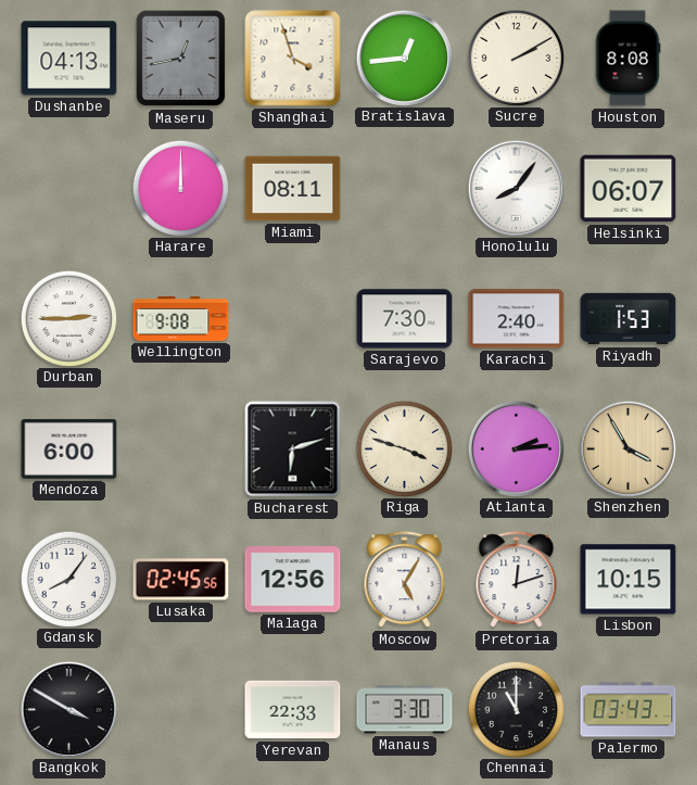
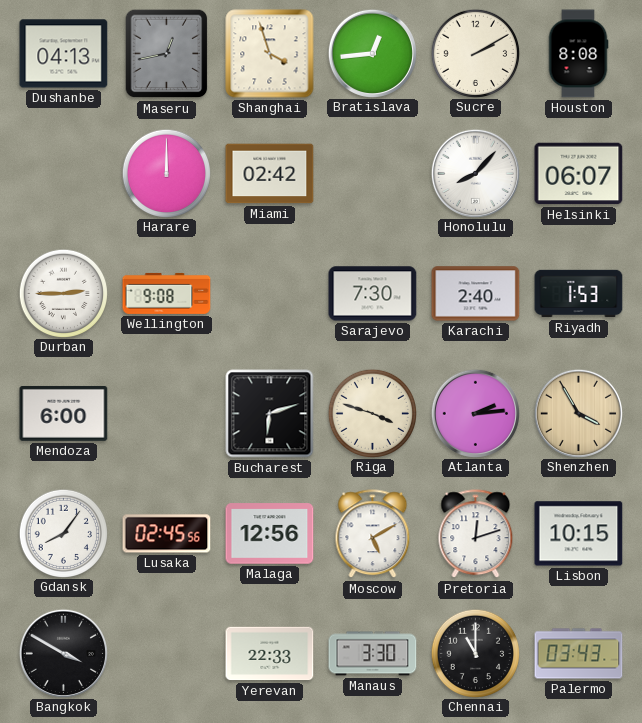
Miami: 08:11 -> 02:42 (270, 174)
Honolulu: 8:06 -> 8:07 (475, 173)
Moscow: 5:05 -> 5:10 (373, 534)
